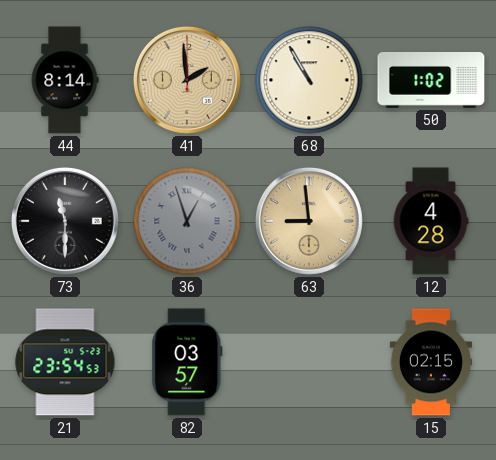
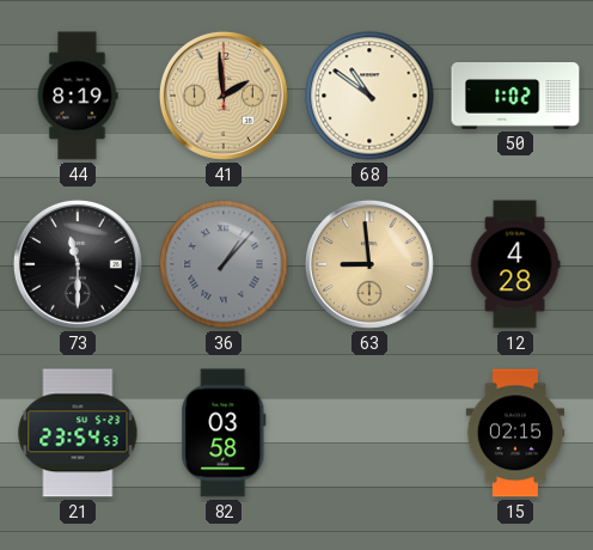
44: 8:14 -> 8:19 (78, 96)
68: 10:55 -> 10:51 (369, 96)
36: 12:57 -> 1:07 (224, 264)
82: 03:57 -> 03:58 (224, 433)
